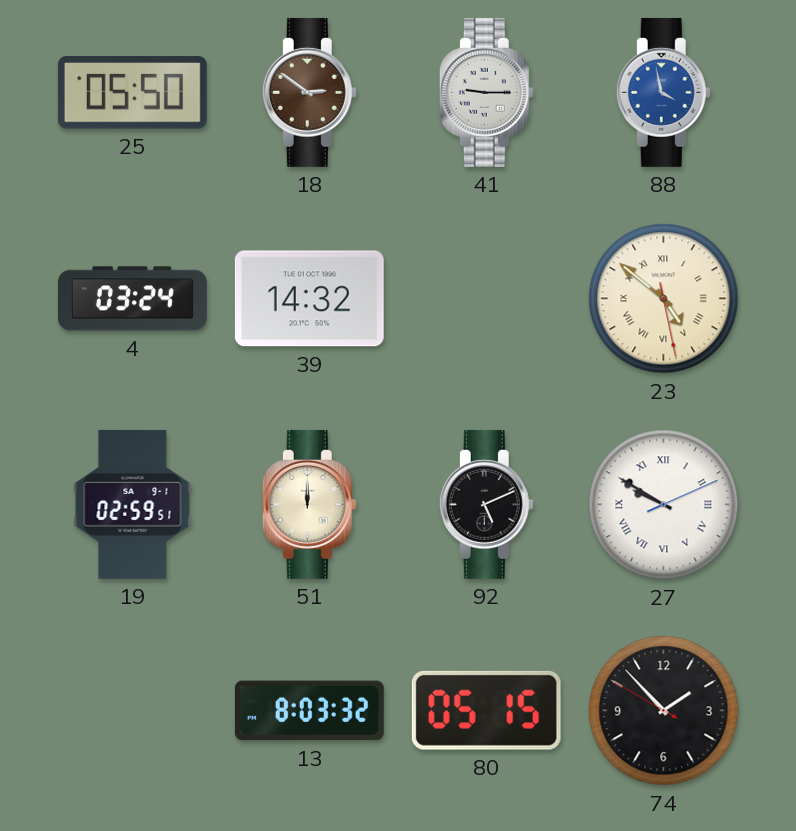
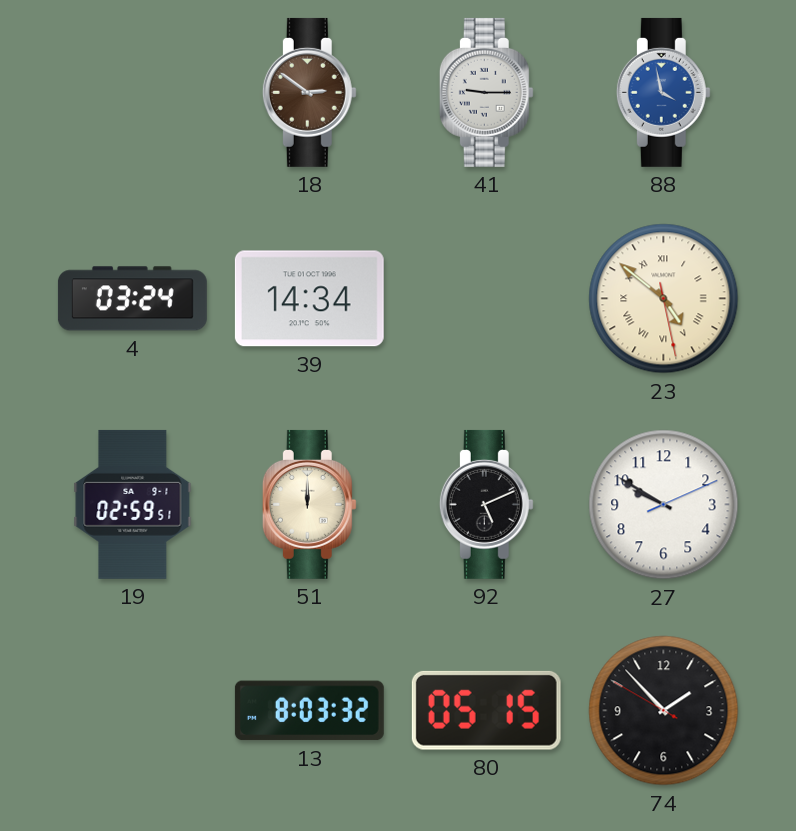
25: 05:50 -> none (132, 93)
39: 14:32 -> 14:34 (309, 299)
27 numerals: Roman -> Arabic (664, 505)
